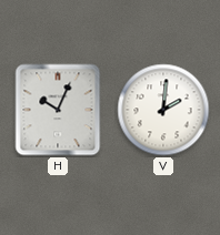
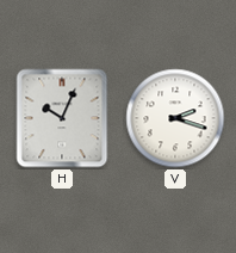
V: 2:01 -> 2:18 (175, 118)
